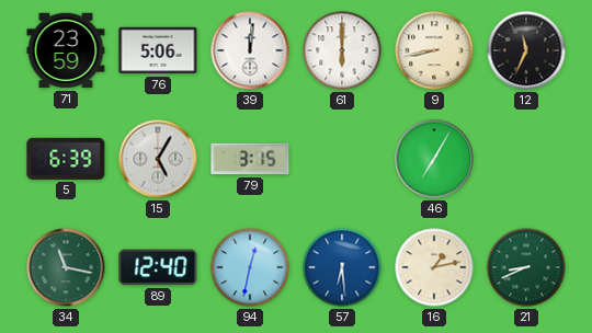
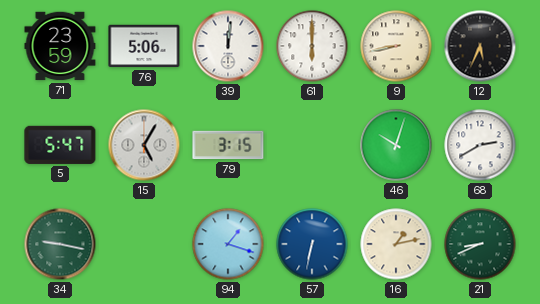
12: 11:34 -> 5:34 (480, 46)
5: 6:39 -> 5:47 (60, 145)
46: 7:05 -> 10:03 (396, 145)
68: none -> 2:40 (480, 145)
34: 11:17 -> 9:17 (60, 244)
89: 12:40 -> none (158, 267)
94: 12:32 -> 1:18 (228, 244)
57: 6:29 -> 6:32 (312, 244)
